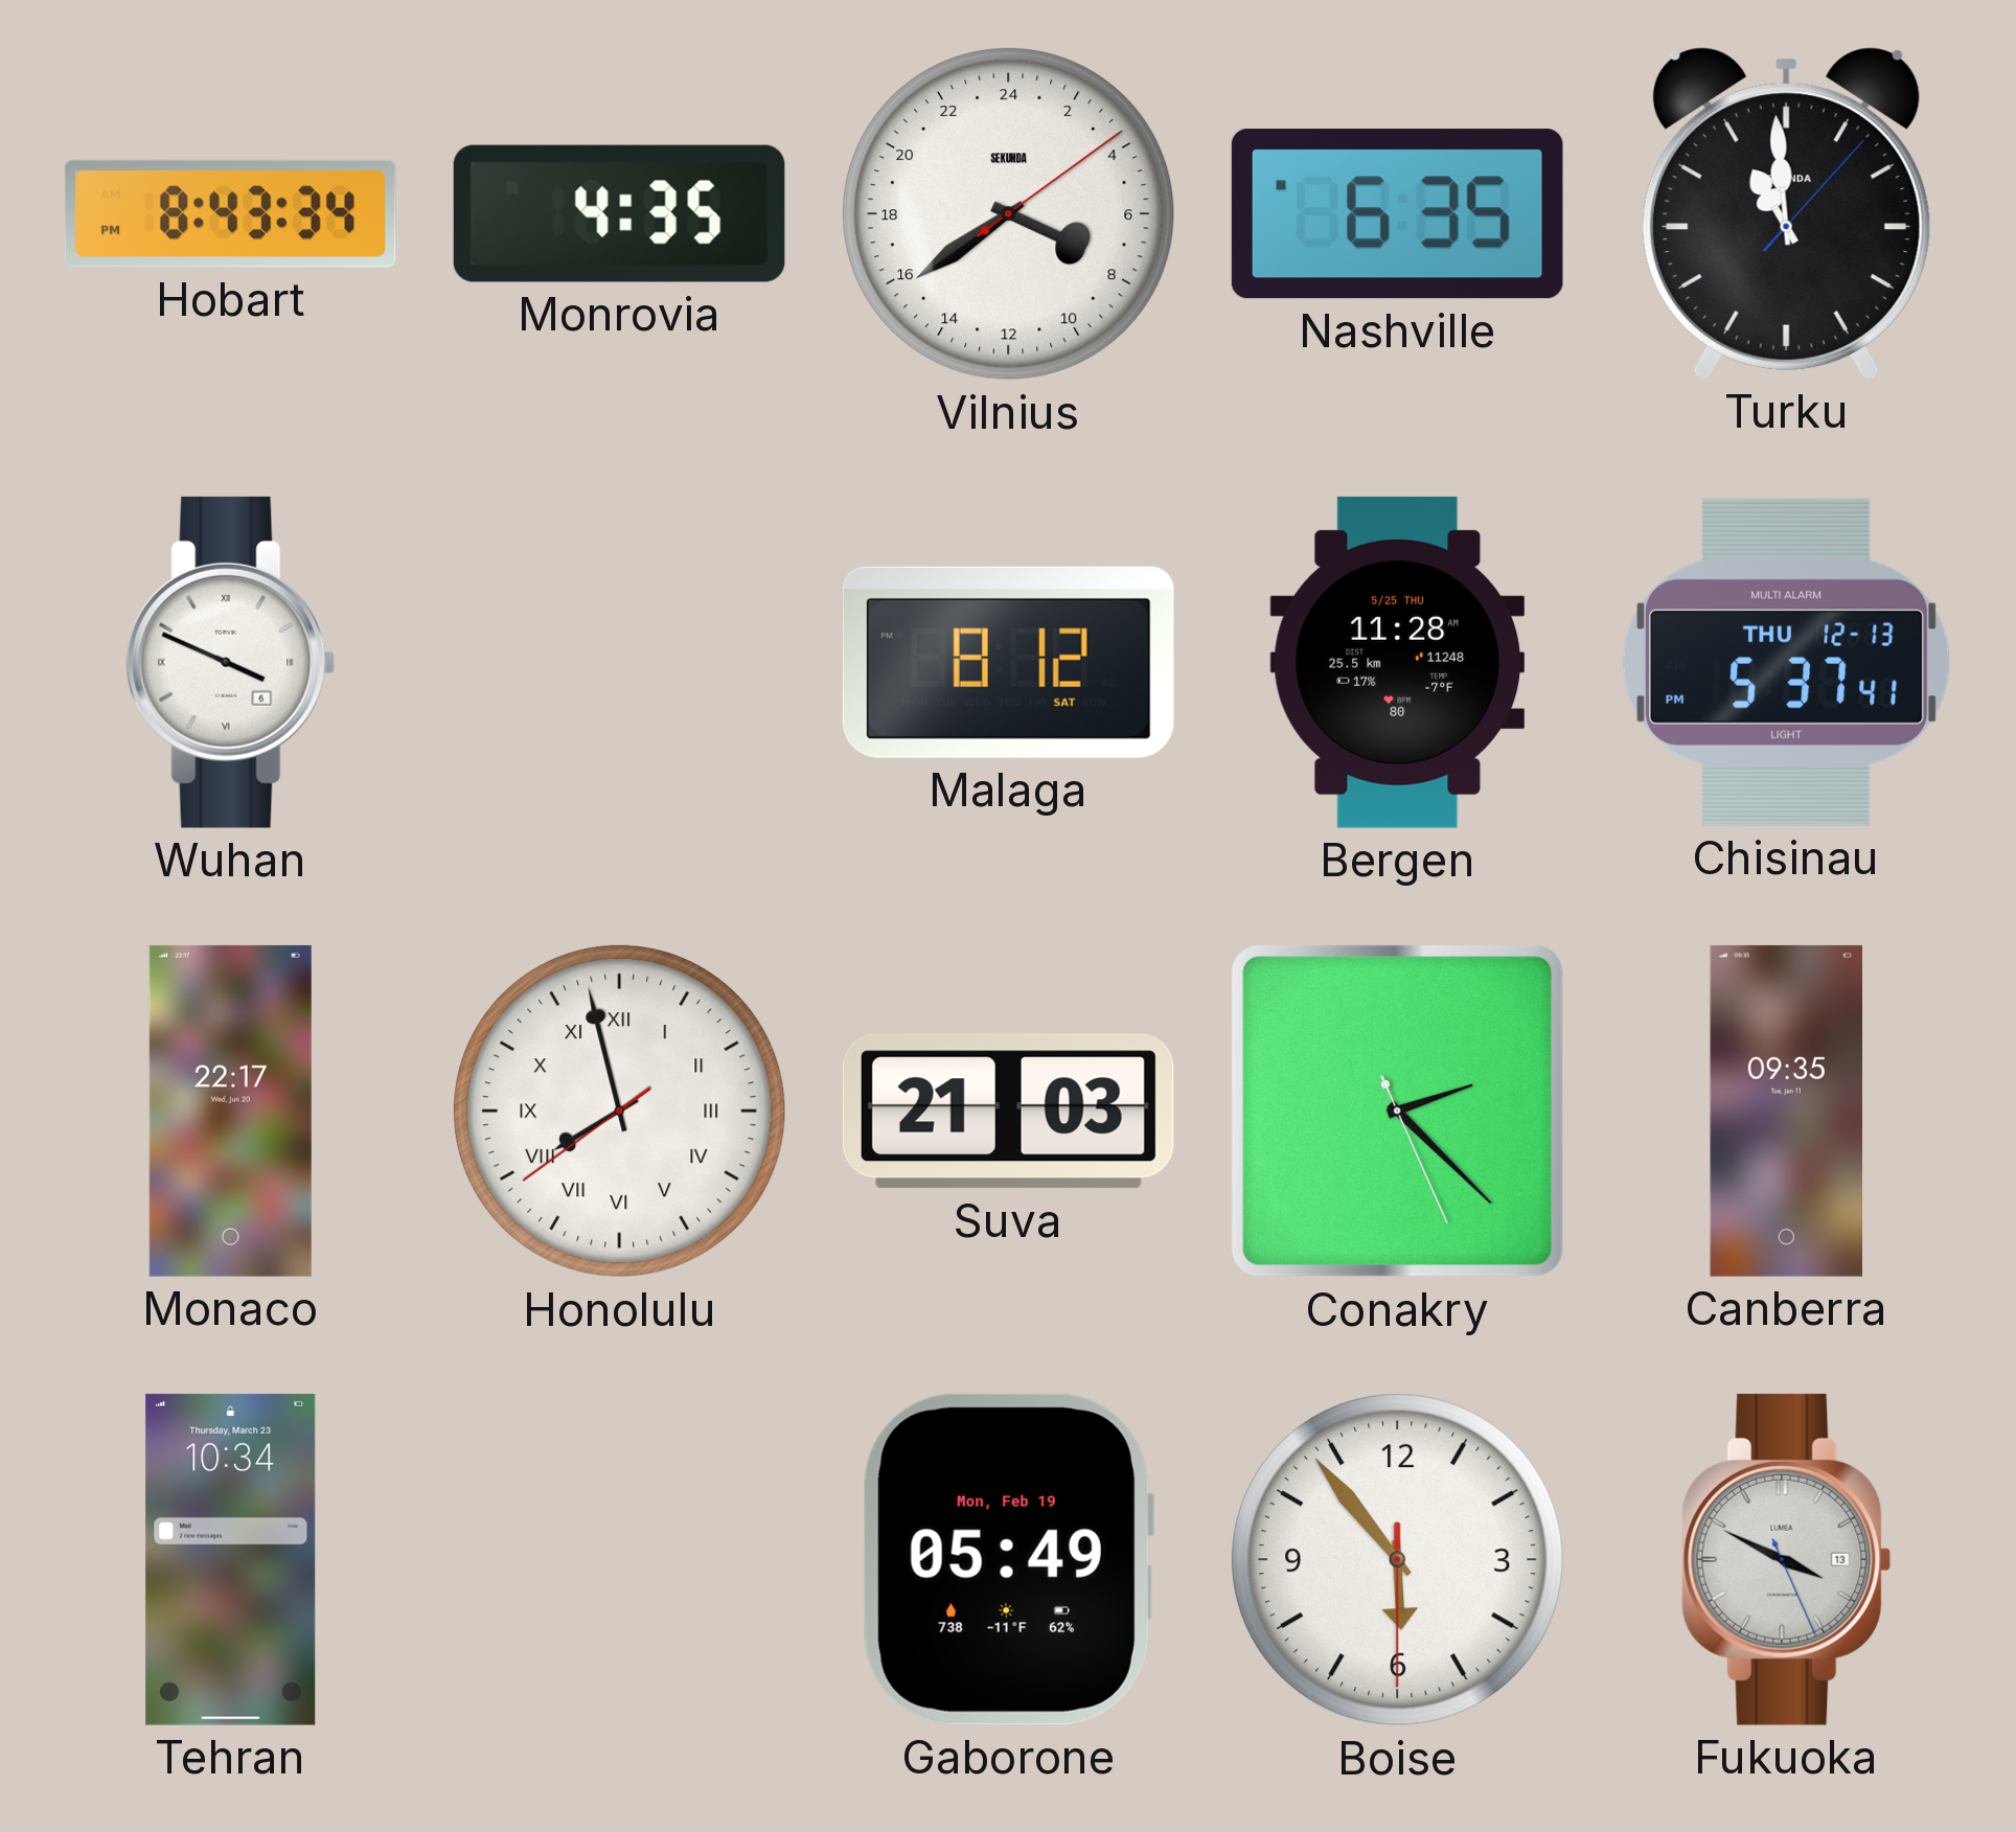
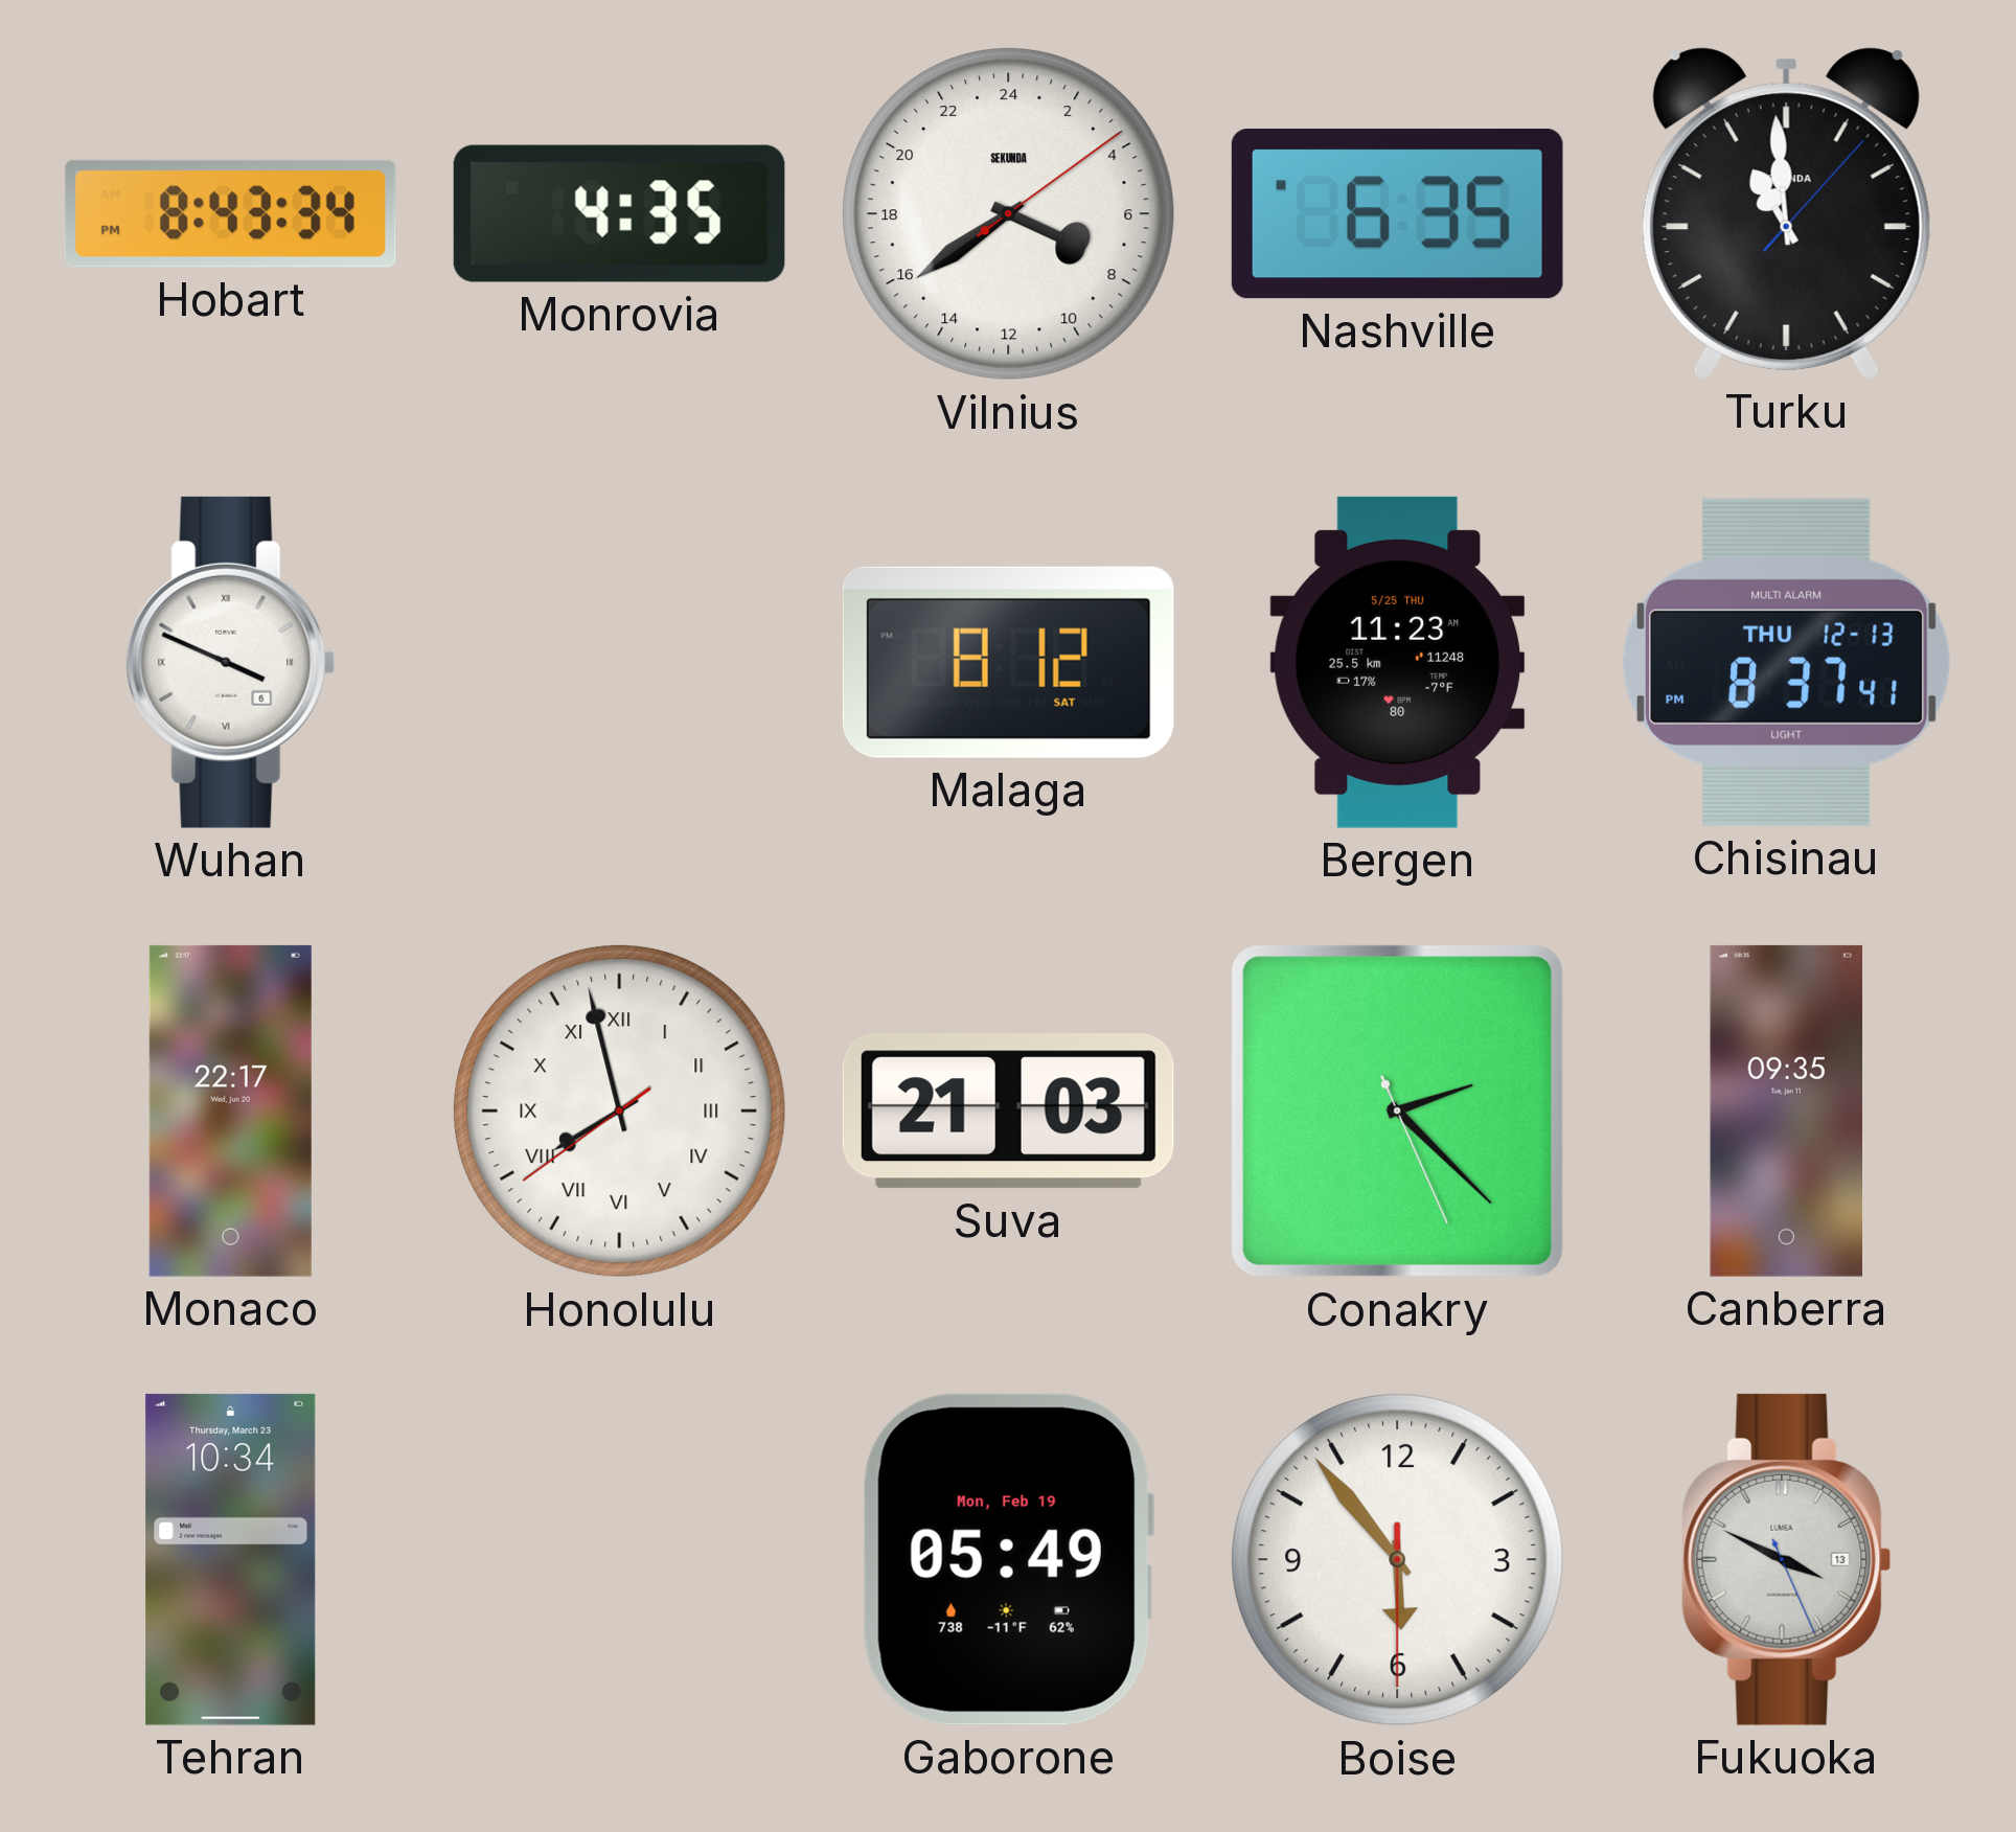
Bergen: 11:28 -> 11:23 (1398, 662)
Chisinau: 5:37 -> 8:37 (1786, 662)
